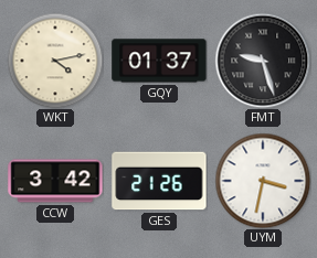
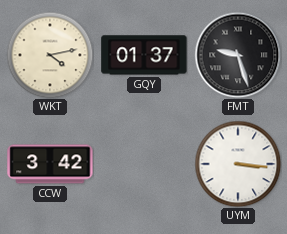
GES: 21:26 -> none (159, 181)
UYM: 3:32 -> 3:16 (238, 164)
